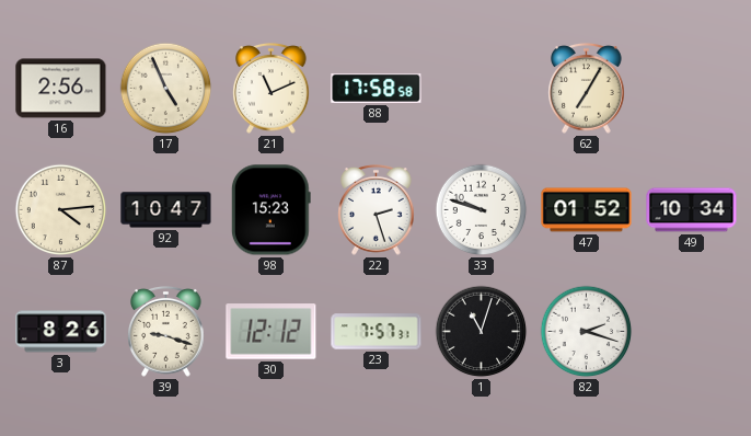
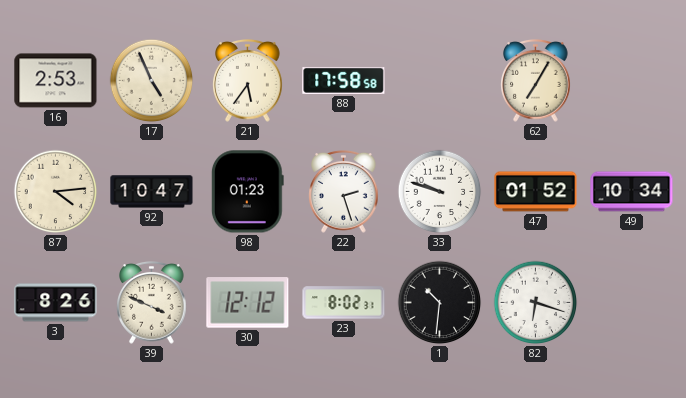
16: 2:56 -> 2:53 (56, 81)
21: 11:11 -> 5:36 (248, 81)
98: 15:23 -> 01:23 (247, 192)
39: 9:18 -> 3:49 (152, 303)
23: 7:57 -> 8:02 (344, 303)
1: 11:03 -> 10:31 (440, 303)
82: 2:18 -> 6:18 (536, 303)
